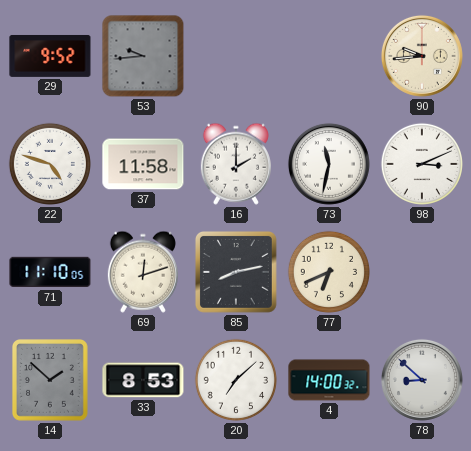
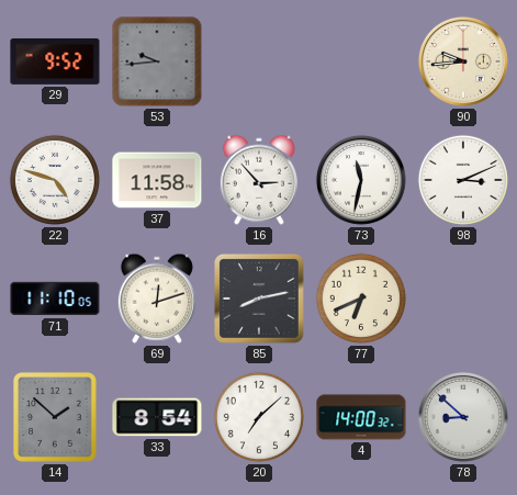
16: 2:00 -> 2:53 (259, 180)
33: 8:53 -> 8:54 (157, 417)
